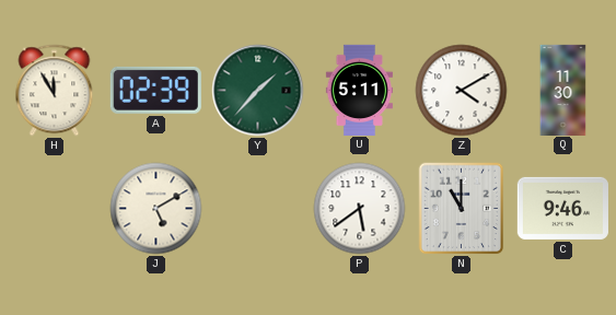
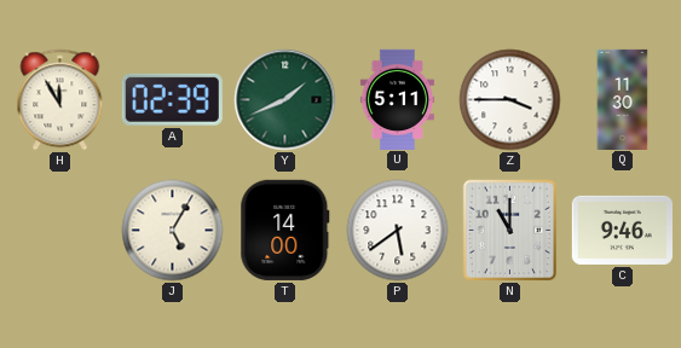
Y: 1:37 -> 1:41 (285, 100)
Z: 4:10 -> 3:45 (510, 100)
J: 5:10 -> 5:05 (173, 231)
T: none -> 14:00 (285, 230)
